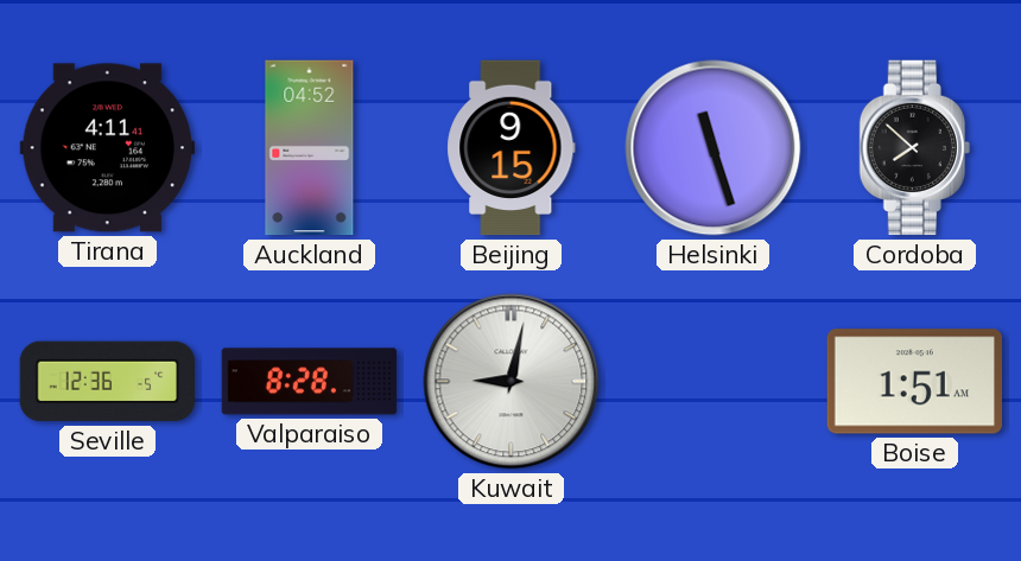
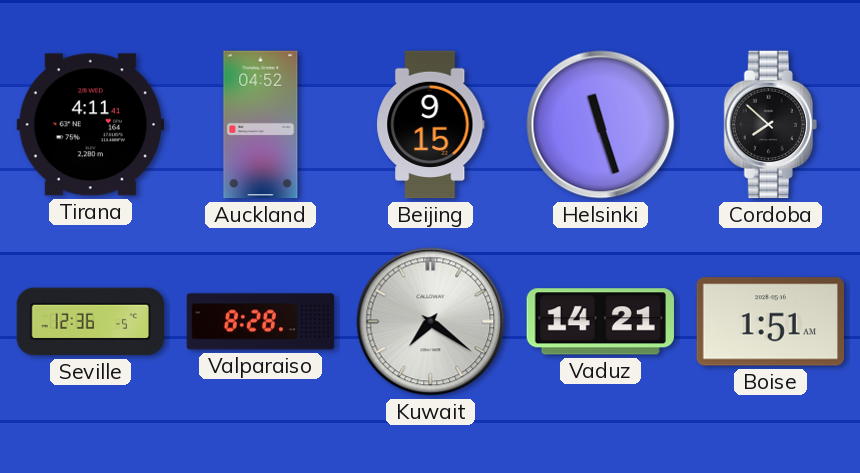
Kuwait: 9:02 -> 7:21 (431, 322)
Vaduz: none -> 14:21 (600, 322)
